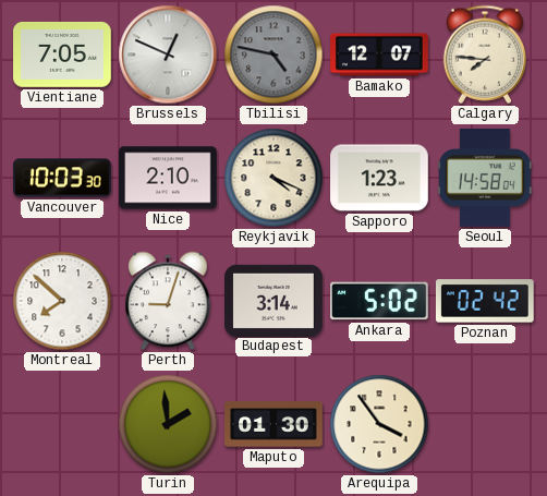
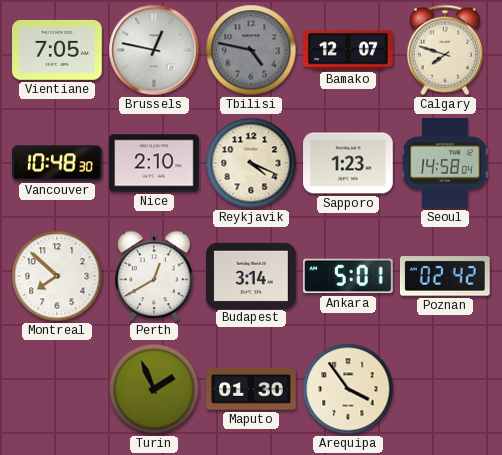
Brussels: 12:49 -> 12:47 (154, 50)
Calgary: 7:46 -> 7:48 (444, 50)
Vancouver: 10:03 -> 10:48 (57, 163)
Perth: 9:03 -> 12:40 (154, 276)
Ankara: 5:02 -> 5:01 (349, 276)
Turin: 1:59 -> 1:56 (154, 389)
